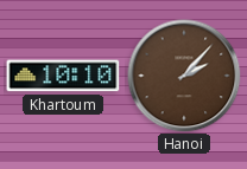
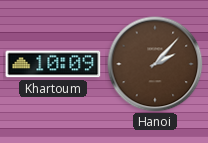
Khartoum: 10:10 -> 10:09 (53, 64)
